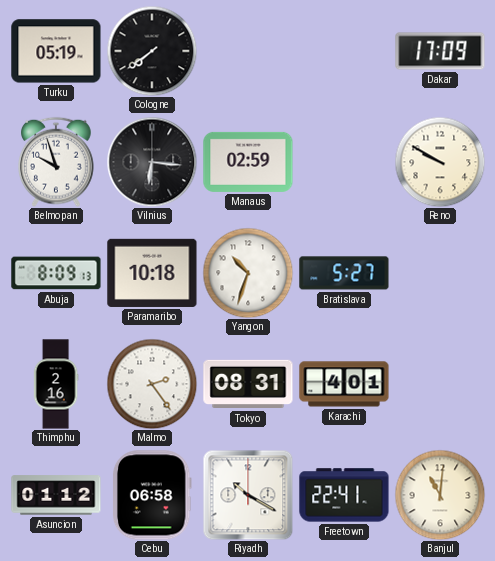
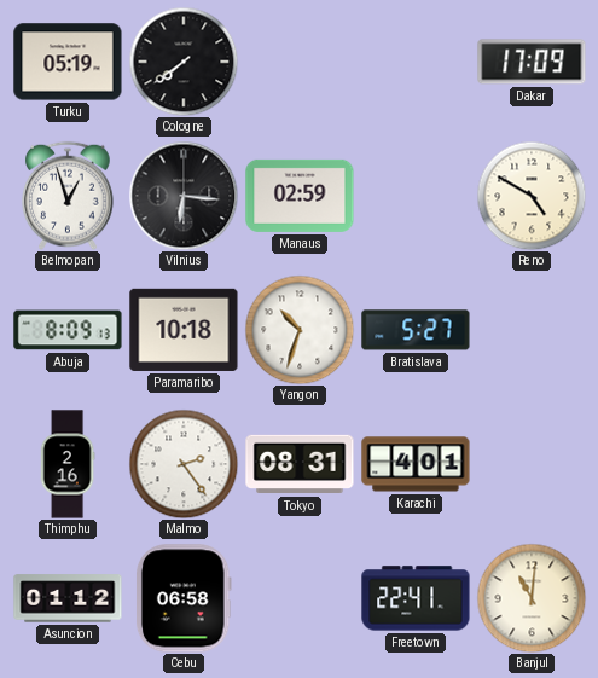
Belmopan: 9:57 -> 12:57 (69, 196)
Reno: 9:50 -> 4:50 (532, 196)
Riyadh: 10:20 -> none (248, 495)
